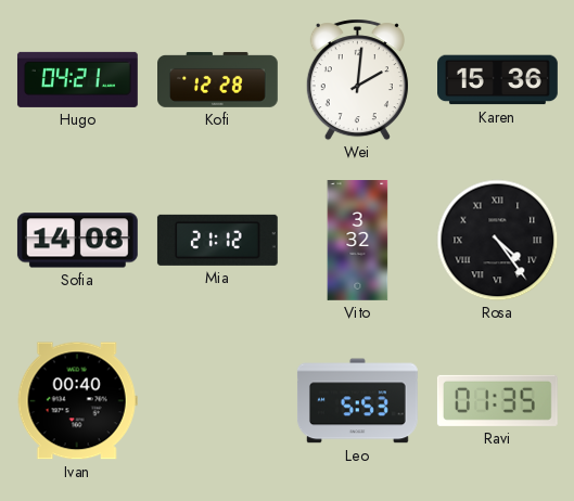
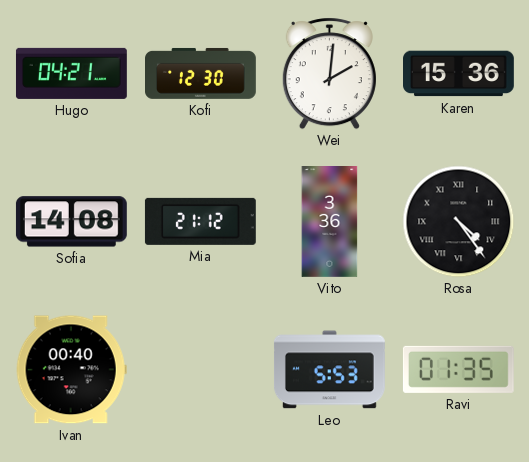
Kofi: 12:28 -> 12:30 (201, 73)
Vito: 3:32 -> 3:36 (330, 222)
